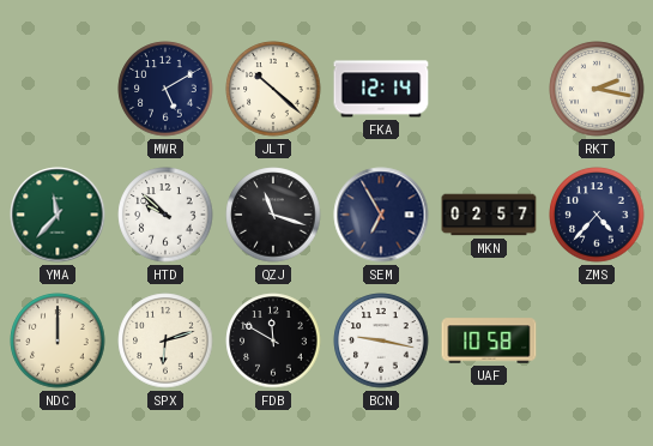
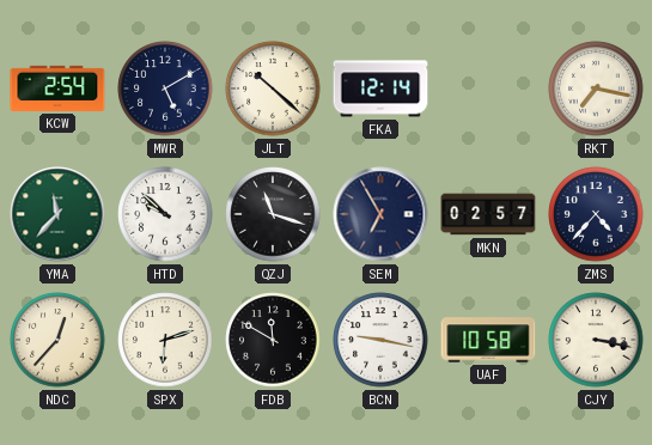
KCW: none -> 2:54 (57, 89)
RKT: 2:17 -> 7:17 (596, 89)
NDC: 12:00 -> 12:37 (57, 340)
CJY: none -> 3:17 (596, 340)
